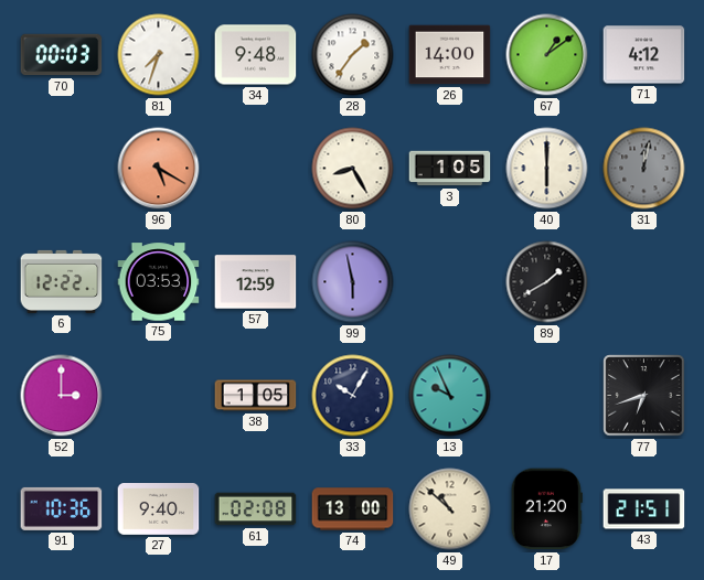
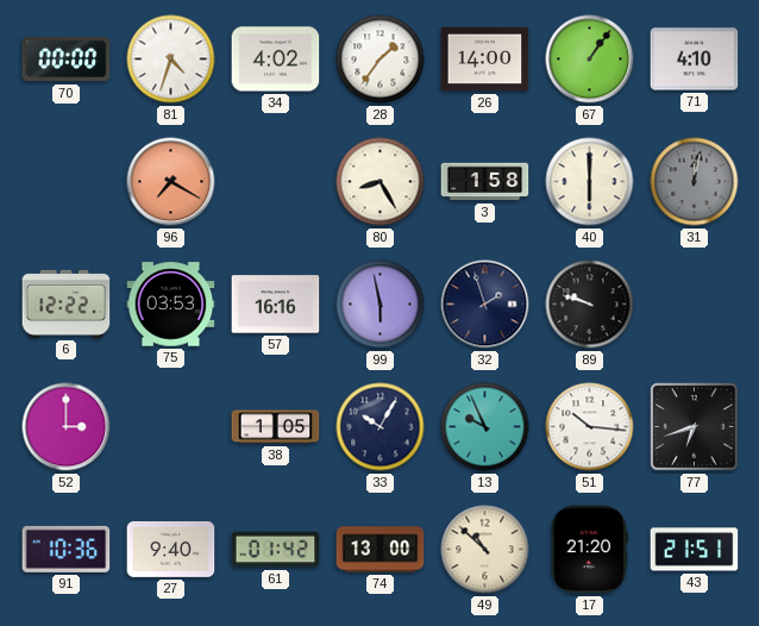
70: 00:03 -> 00:00 (67, 60)
81: 7:33 -> 4:33 (171, 60)
34: 9:48 -> 4:02 (276, 60)
67: 1:09 -> 1:06 (590, 60)
71: 4:12 -> 4:10 (695, 60)
96: 5:20 -> 7:20 (171, 182)
3: 1:05 -> 1:58 (485, 182)
57: 12:59 -> 16:16 (276, 305)
32: none -> 1:57 (485, 305)
89: 1:40 -> 9:48 (590, 305)
51: none -> 10:16 (590, 427)
61: 02:08 -> 01:42 (276, 550)
